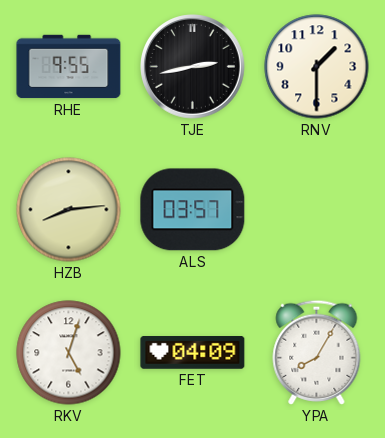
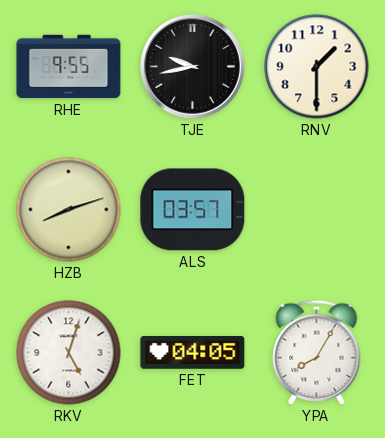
TJE: 2:43 -> 9:43 (193, 67)
HZB: 8:14 -> 8:12 (69, 210)
FET: 04:09 -> 04:05 (193, 353)
